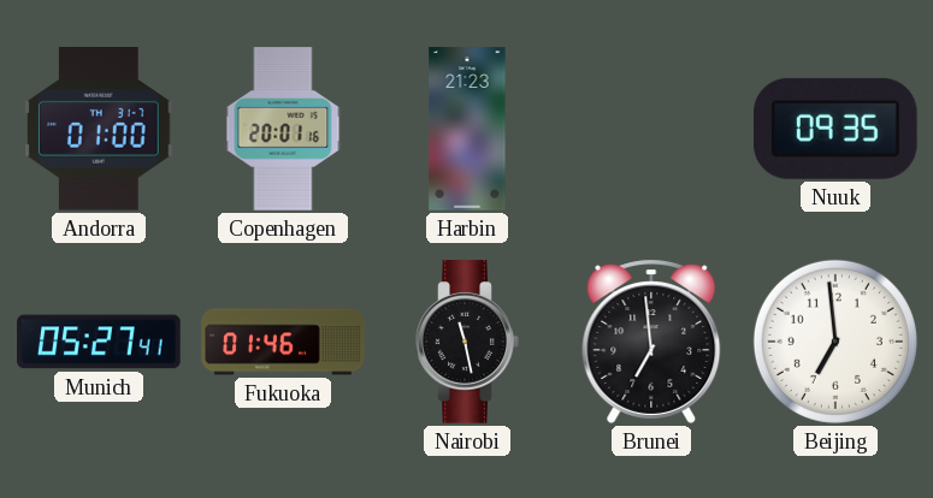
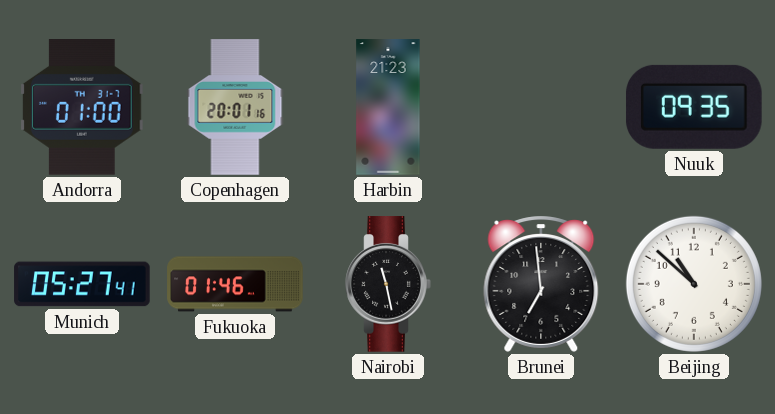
Beijing: 6:59 -> 10:52 (694, 284)
